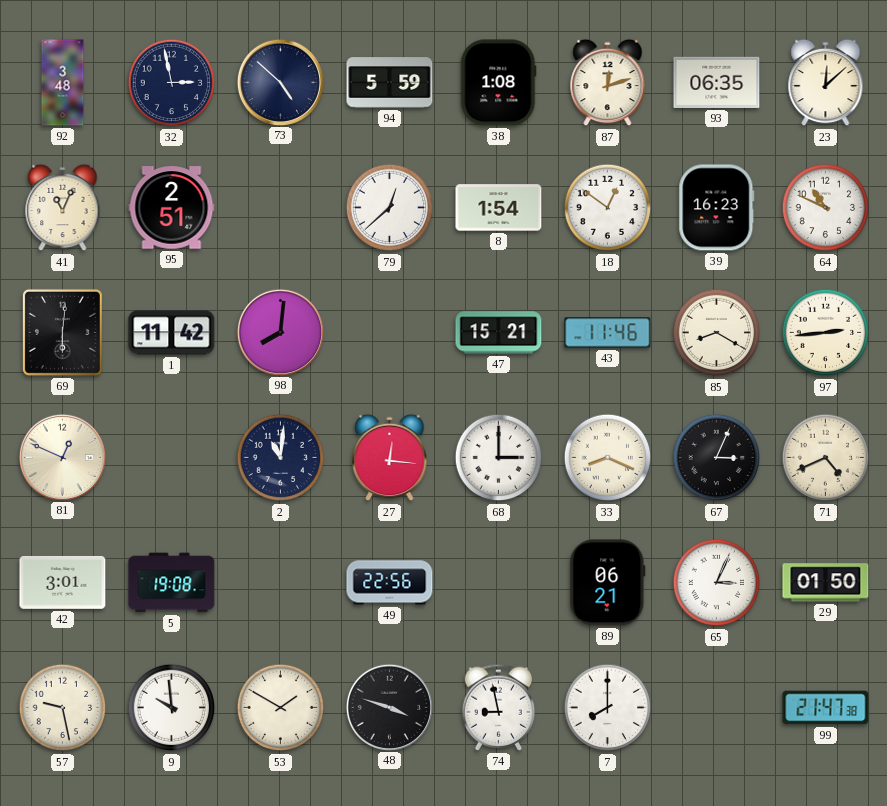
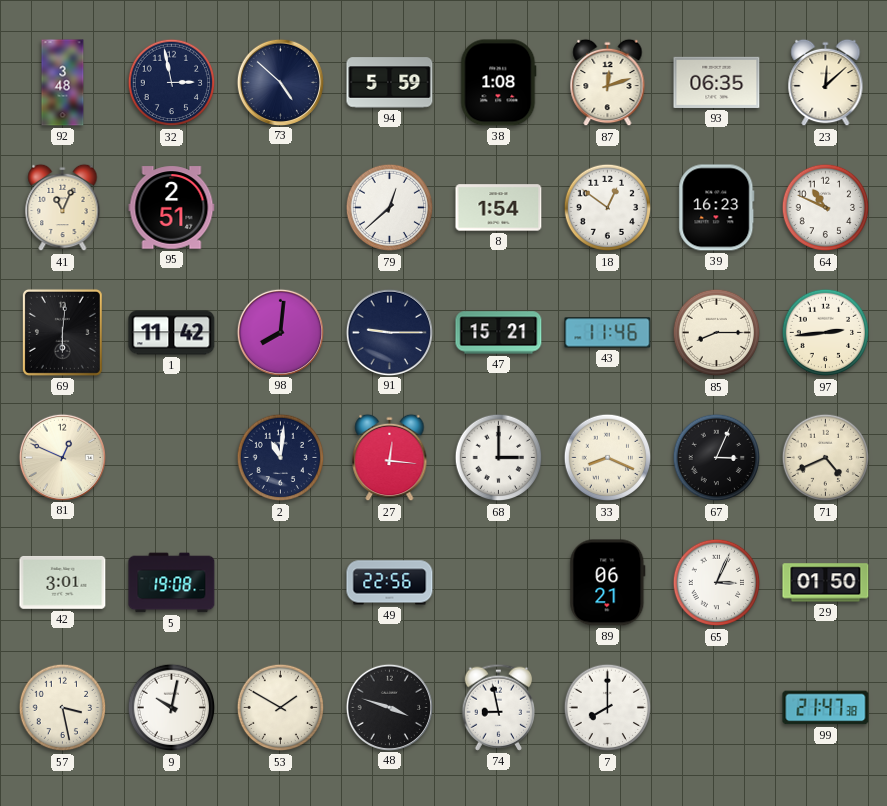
91: none -> 9:15 (389, 332)
85: 8:20 -> 8:15 (717, 333)
57: 9:28 -> 3:28 (63, 708)
9: 9:59 -> 10:02 (172, 708)
